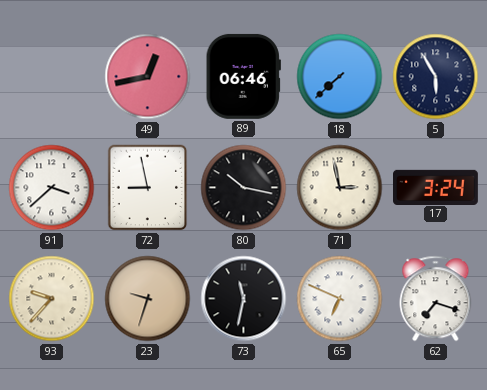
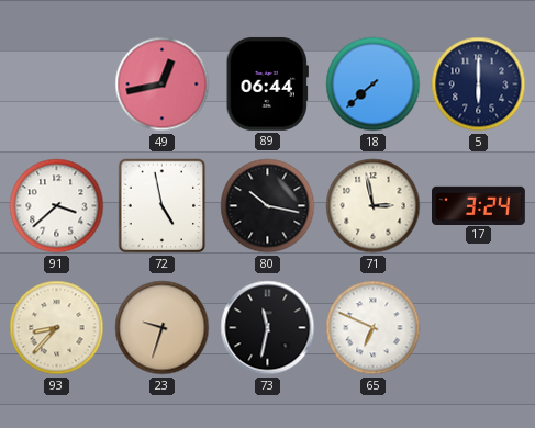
89: 06:46 -> 06:44 (267, 83)
5: 5:55 -> 6:00 (479, 85)
72: 8:58 -> 4:58 (163, 206)
93: 9:37 -> 8:37 (57, 328)
62: 7:18 -> none (436, 299)
